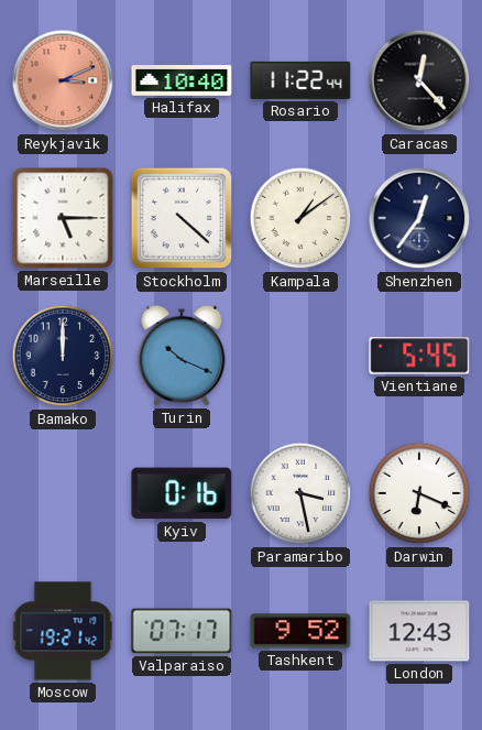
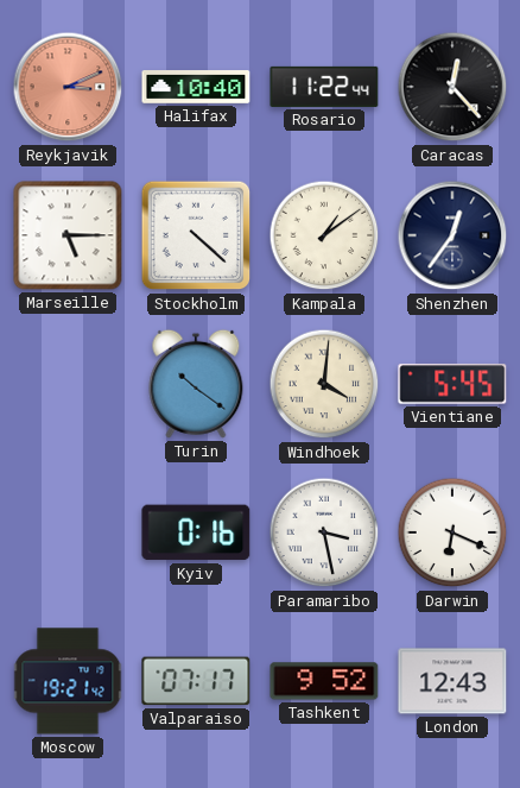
Bamako: 12:00 -> none (63, 356)
Turin: 10:19 -> 10:21 (196, 384)
Windhoek: none -> 4:01 (324, 384)
